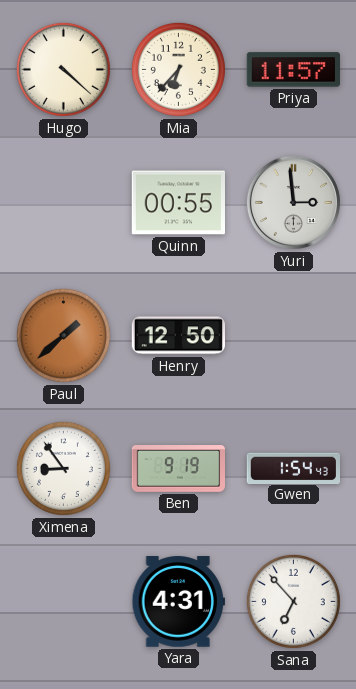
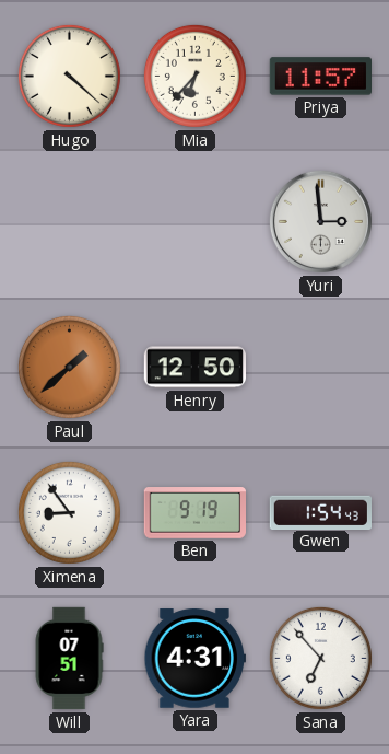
Quinn: 00:55 -> none (178, 203)
Will: none -> 07:51 (69, 659)
